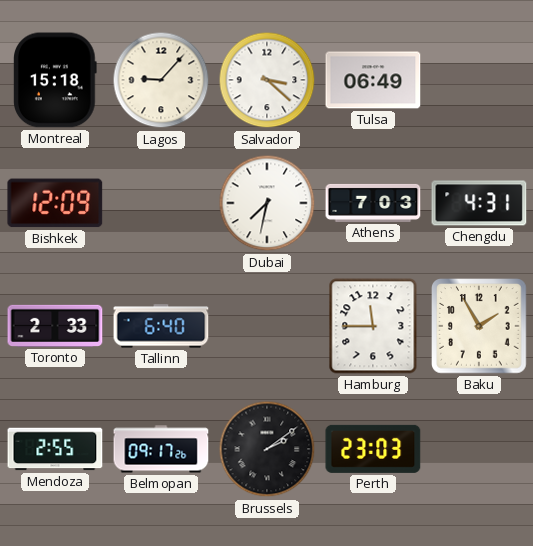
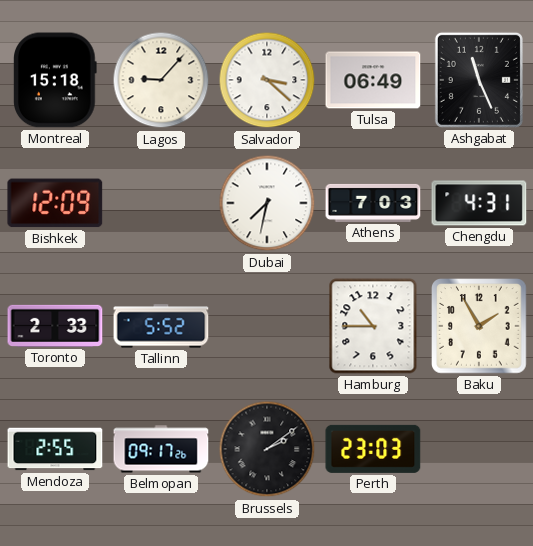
Ashgabat: none -> 11:26 (479, 80)
Tallinn: 6:40 -> 5:52 (161, 326)
Hamburg: 11:45 -> 10:45 (373, 326)
